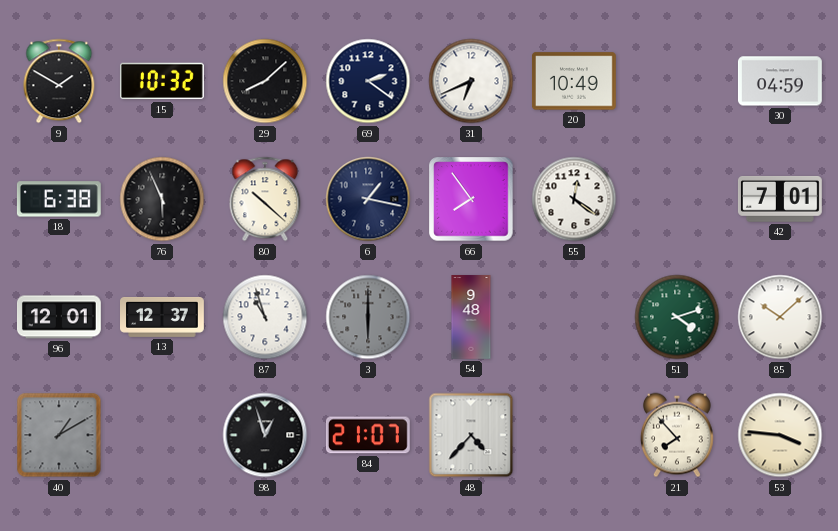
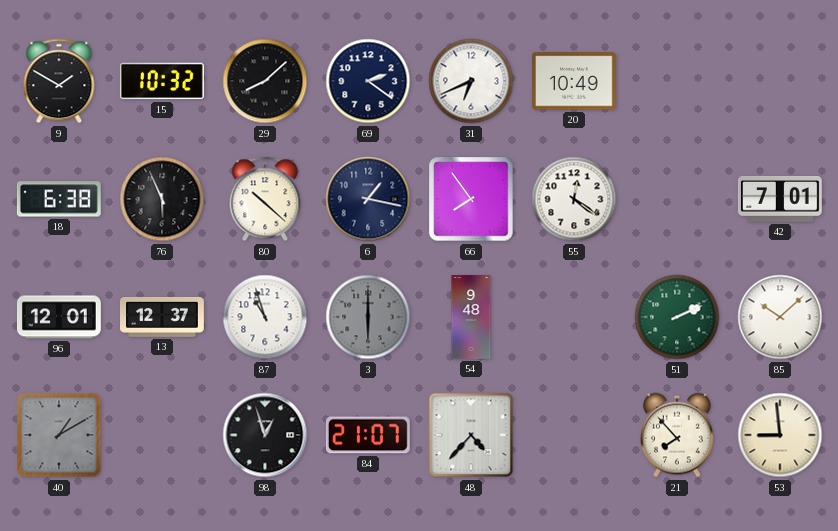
30: 04:59 -> none (780, 81)
51: 4:12 -> 2:11 (677, 317)
53: 3:46 -> 8:59 (780, 435)
